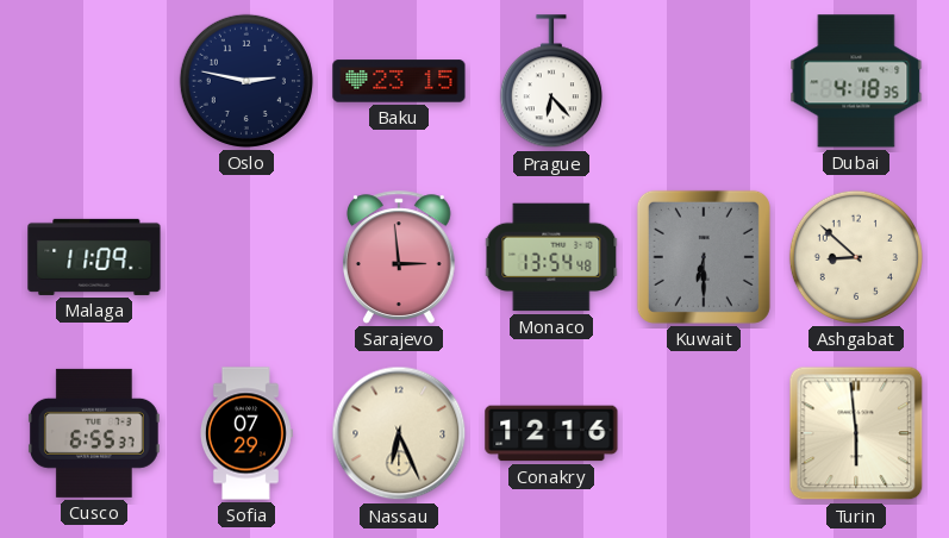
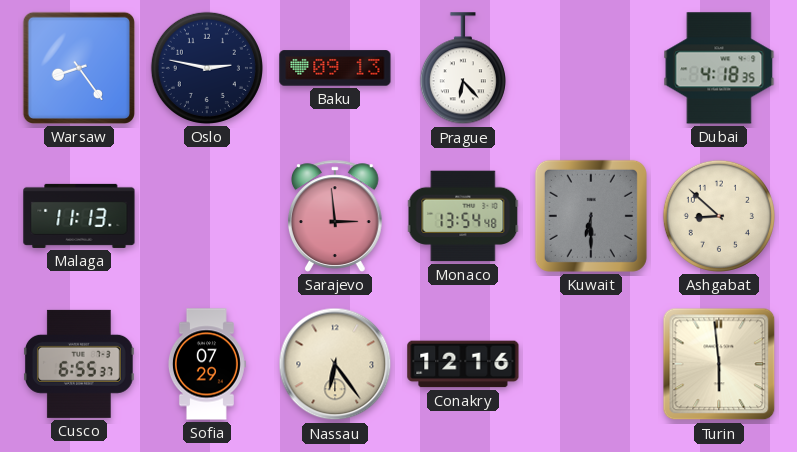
Warsaw: none -> 8:24 (79, 68)
Baku: 23:15 -> 09:13 (335, 68)
Malaga: 11:09 -> 11:13 (79, 216)
Nassau: 6:26 -> 6:24 (335, 364)
